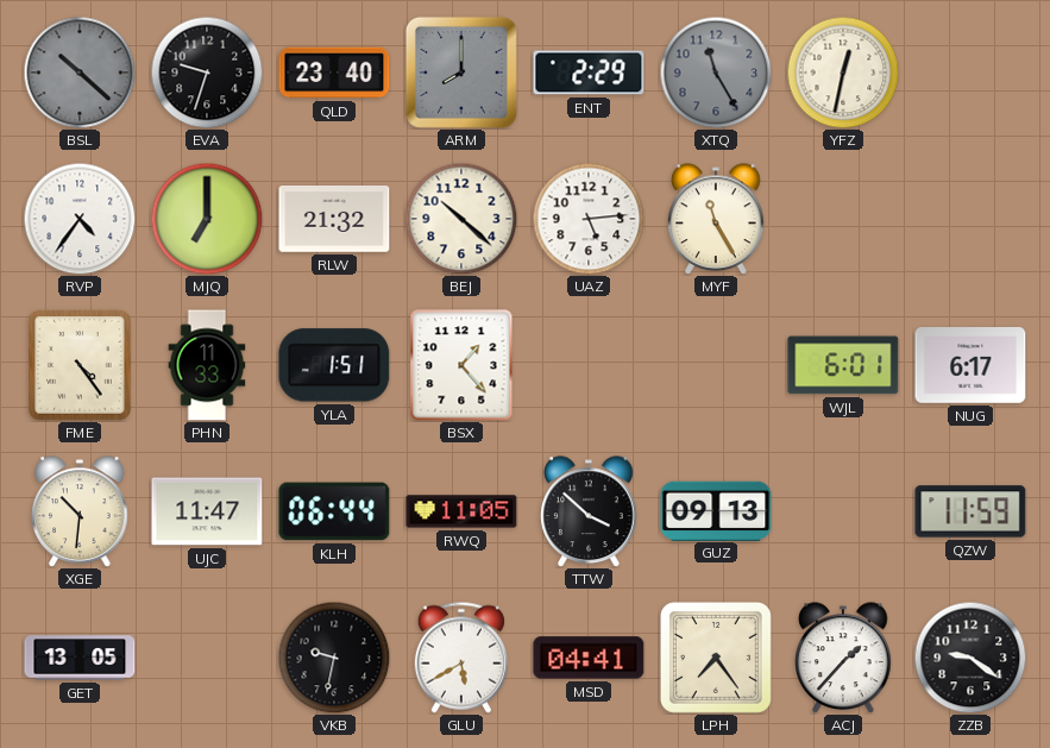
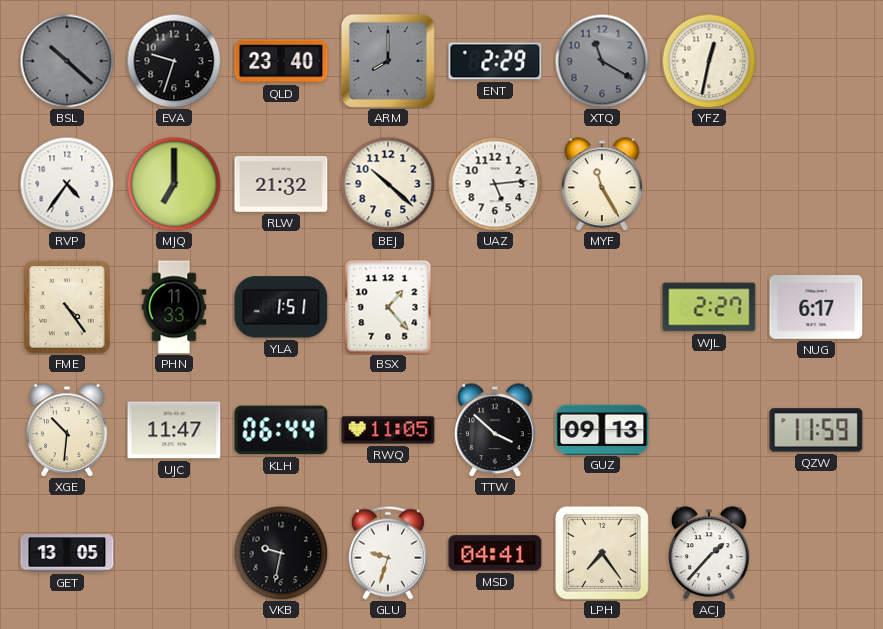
XTQ: 11:25 -> 11:20 (602, 61)
WJL: 6:01 -> 2:27 (709, 307)
GLU: 5:40 -> 9:33 (388, 553)
ZZB: 9:21 -> none (970, 658)
